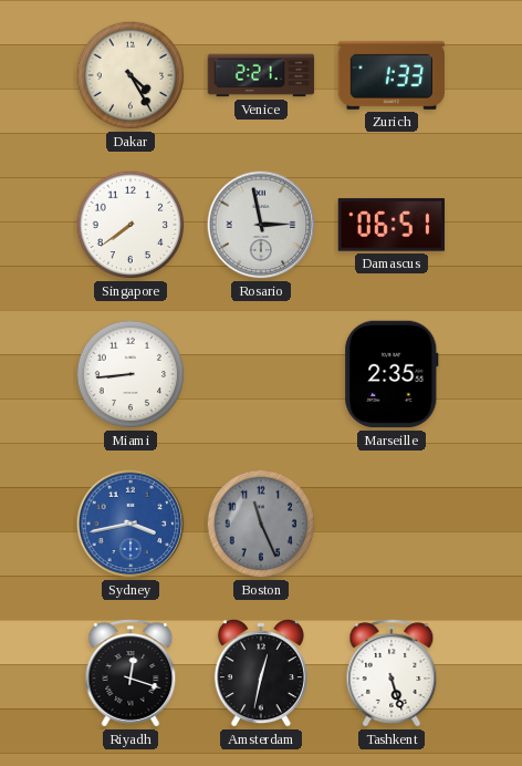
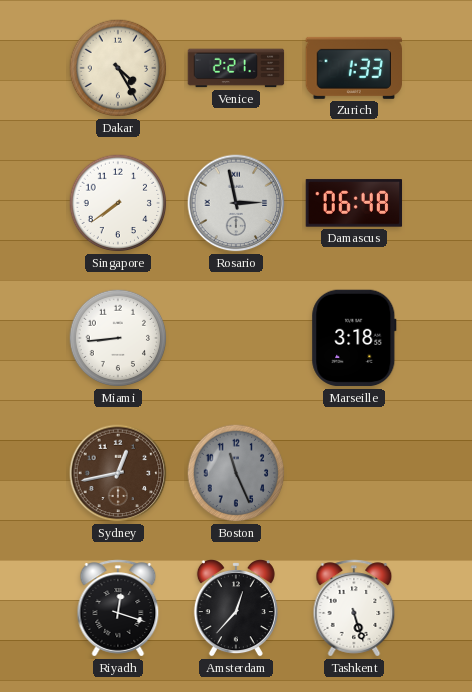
Damascus: 06:51 -> 06:48 (354, 203)
Marseille: 2:35 -> 3:18 (354, 338)
Sydney: 3:43 -> 12:43 (118, 473)
Sydney dial: blue -> brown (118, 473)
Amsterdam: 12:32 -> 12:37 (236, 608)
